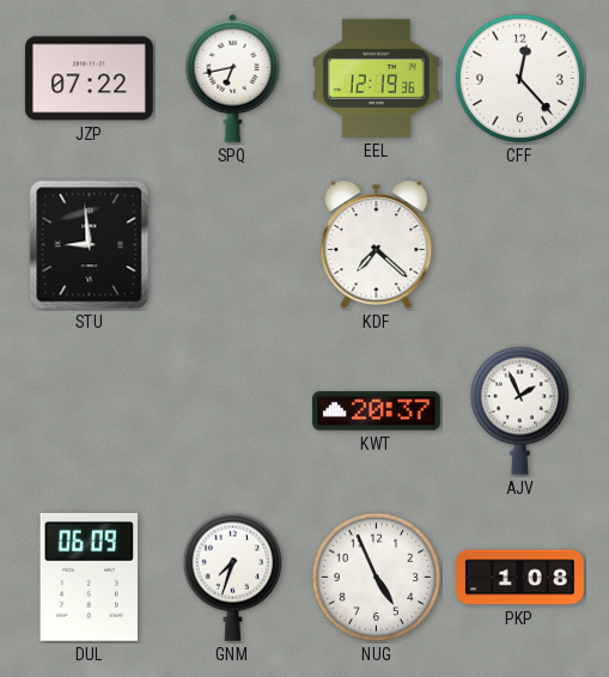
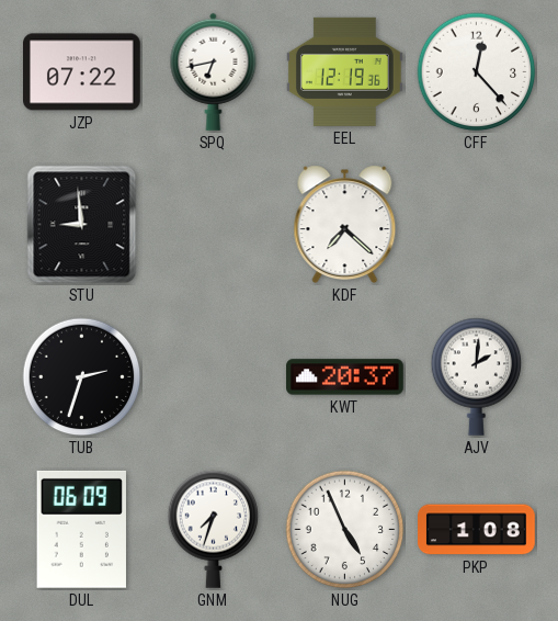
TUB: none -> 2:33 (82, 377)
AJV: 1:56 -> 2:01 (477, 376)
